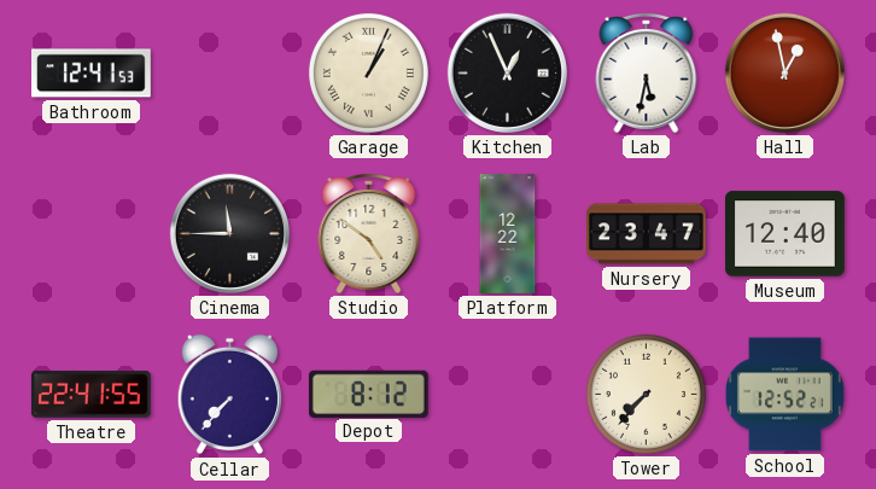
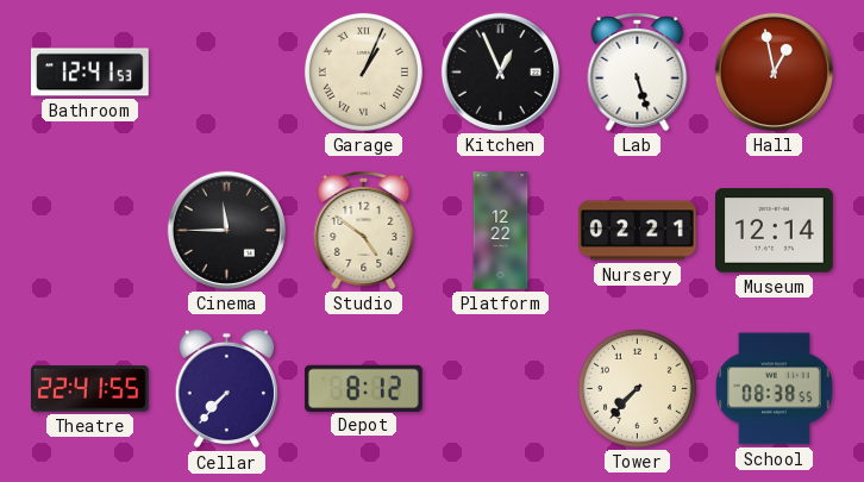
Lab: 5:32 -> 5:27 (638, 73)
Nursery: 23:47 -> 02:21 (638, 231)
Museum: 12:40 -> 12:14 (775, 231)
School: 12:52 -> 08:38 (774, 389)
